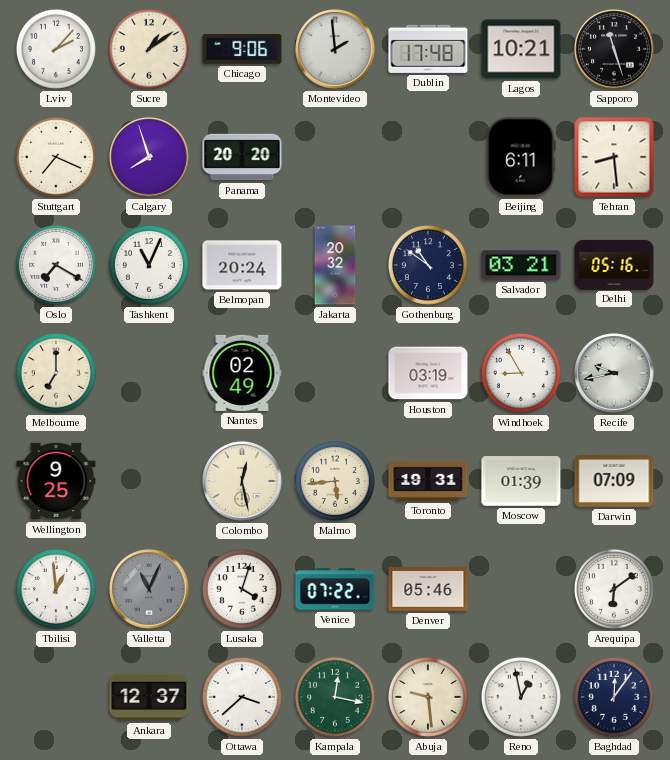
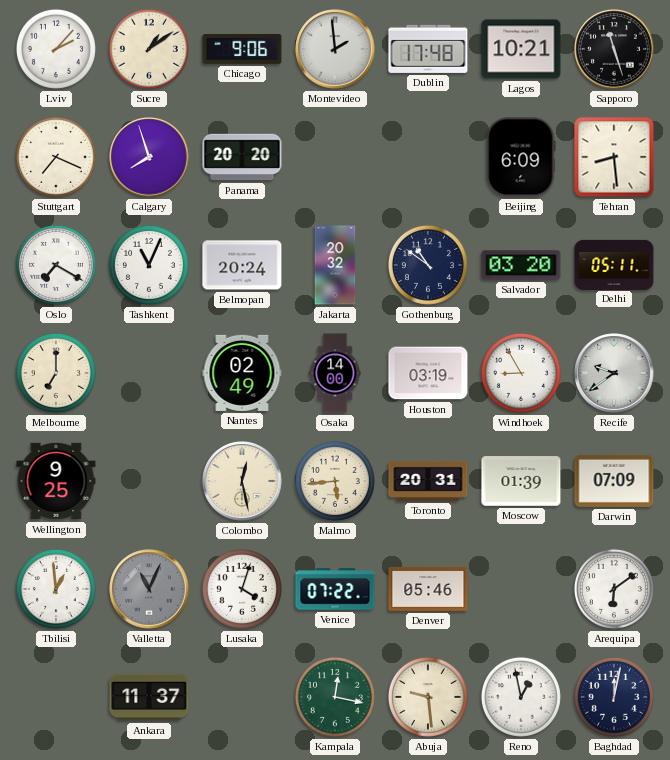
Beijing: 6:11 -> 6:09 (521, 157)
Salvador: 03:21 -> 03:20 (521, 265)
Delhi: 05:16 -> 05:11 (614, 264)
Osaka: none -> 14:00 (335, 373)
Recife: 9:43 -> 9:39 (614, 373)
Toronto: 19:31 -> 20:31 (428, 481)
Ankara: 12:37 -> 11:37 (149, 697)
Ottawa: 3:38 -> none (242, 697)
Baghdad: 12:06 -> 12:02 (614, 697)
